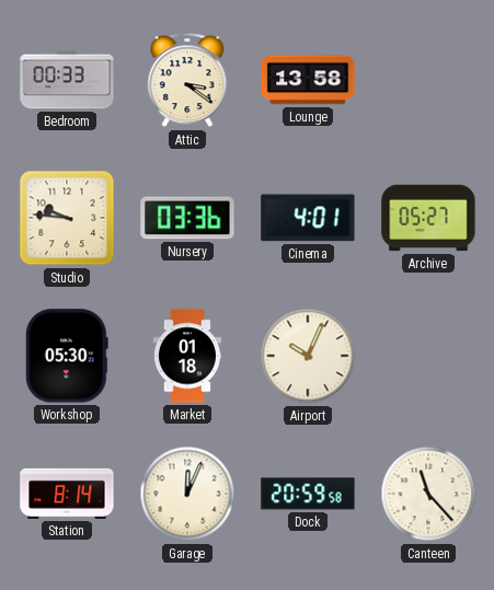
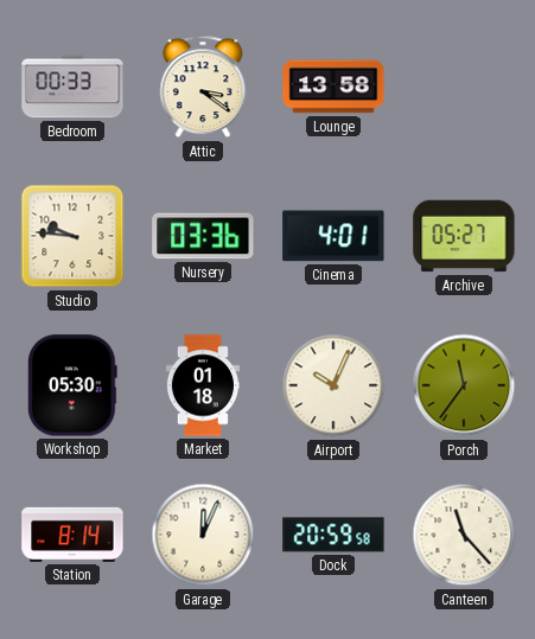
Porch: none -> 11:36 (464, 385)
